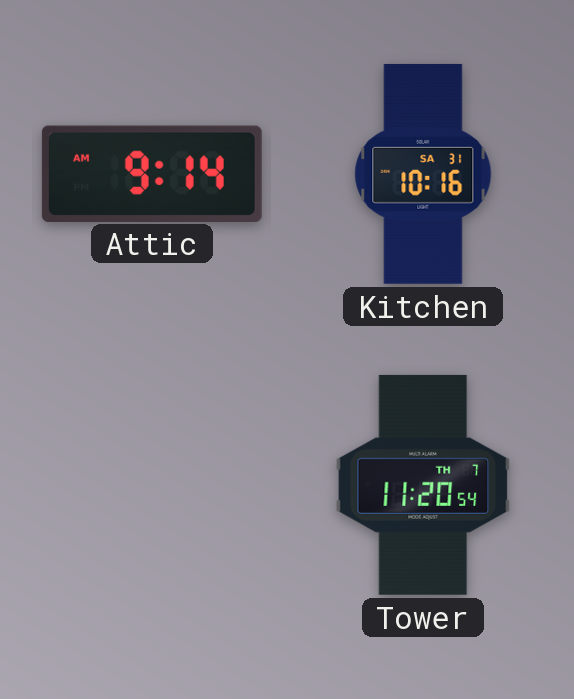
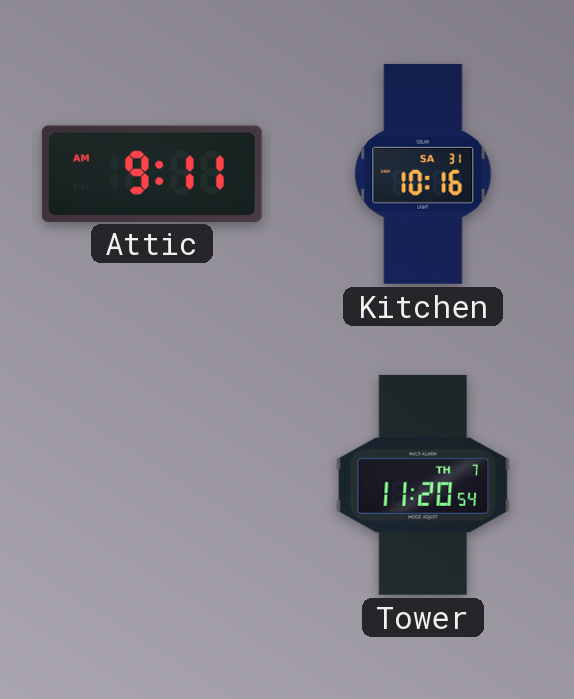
Attic: 9:14 -> 9:11 (152, 173)
